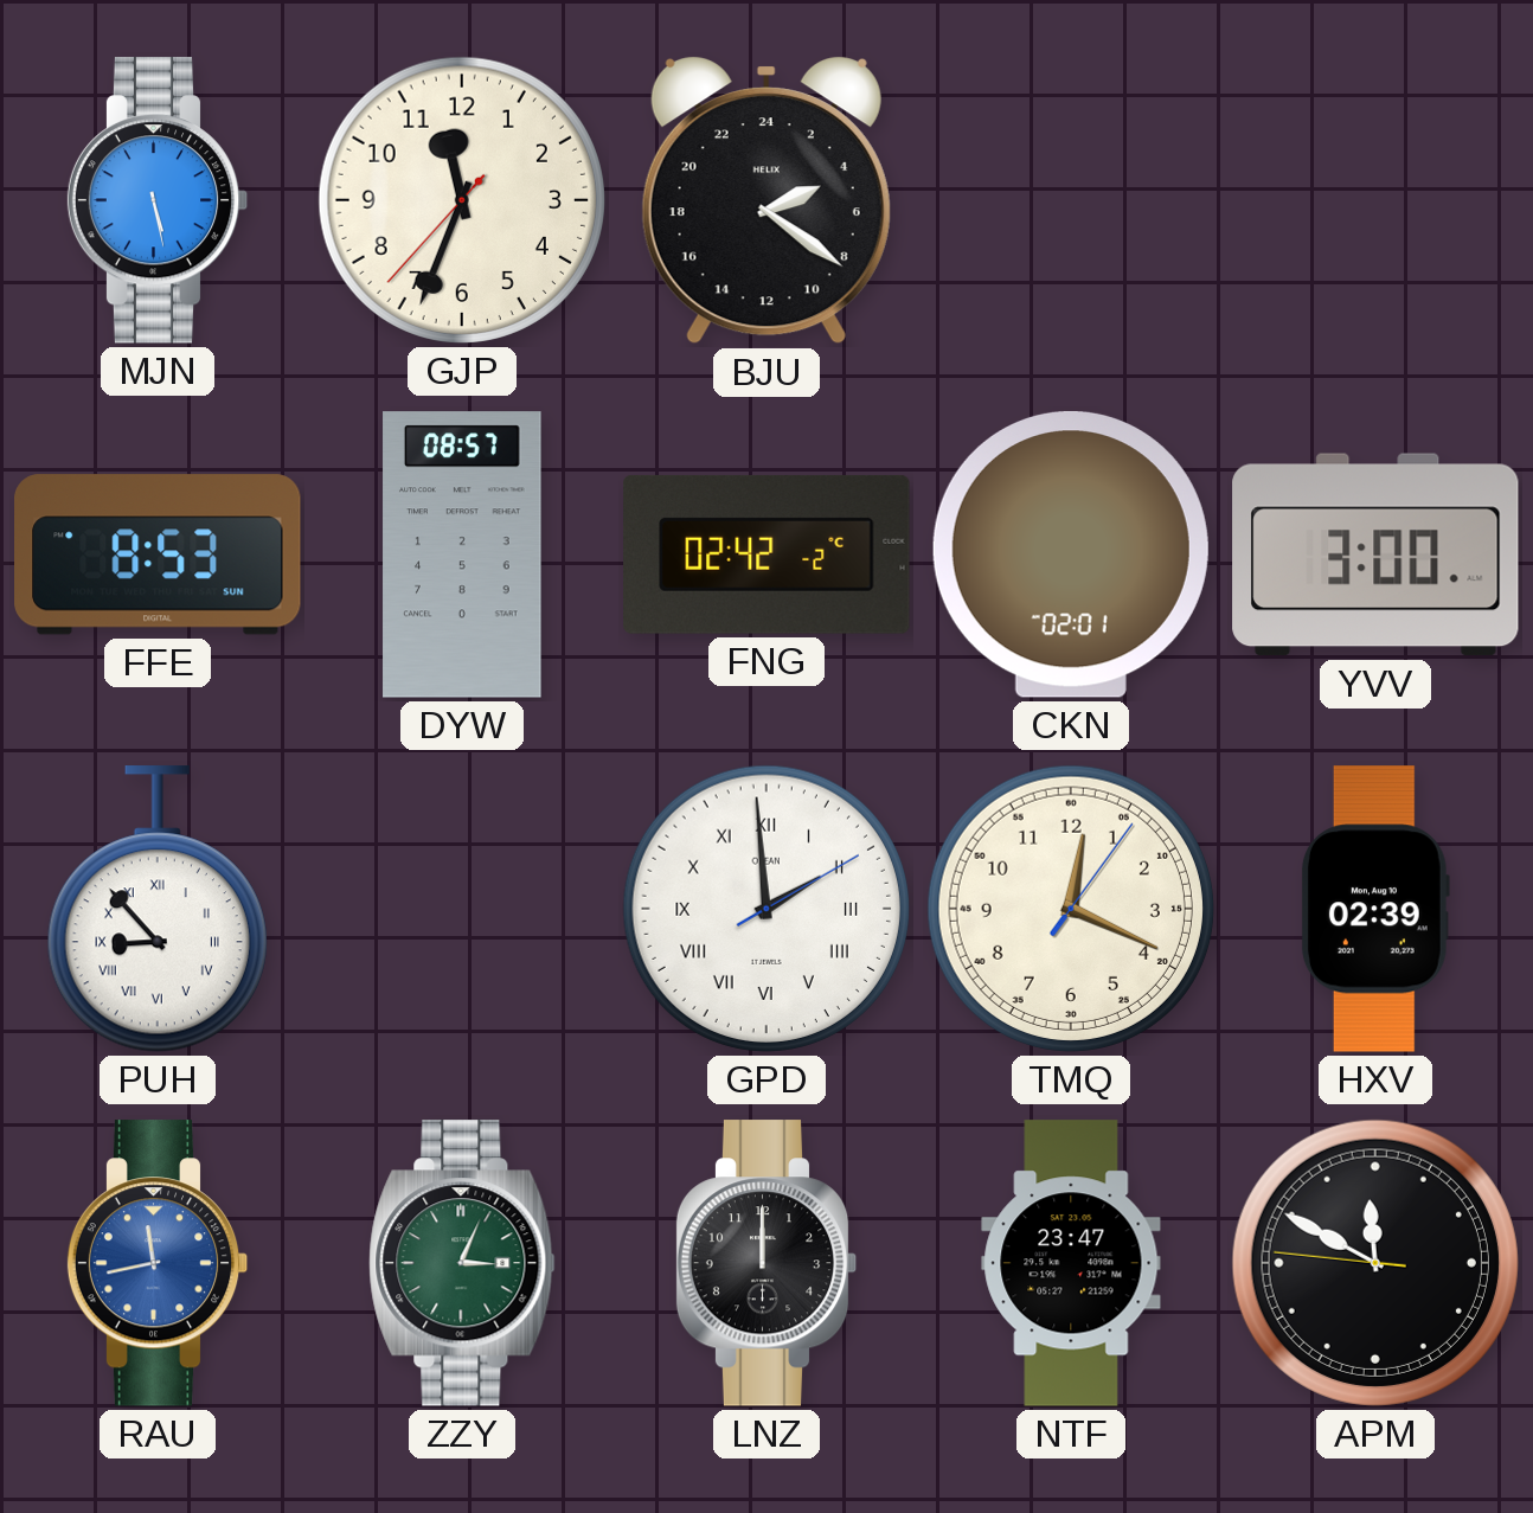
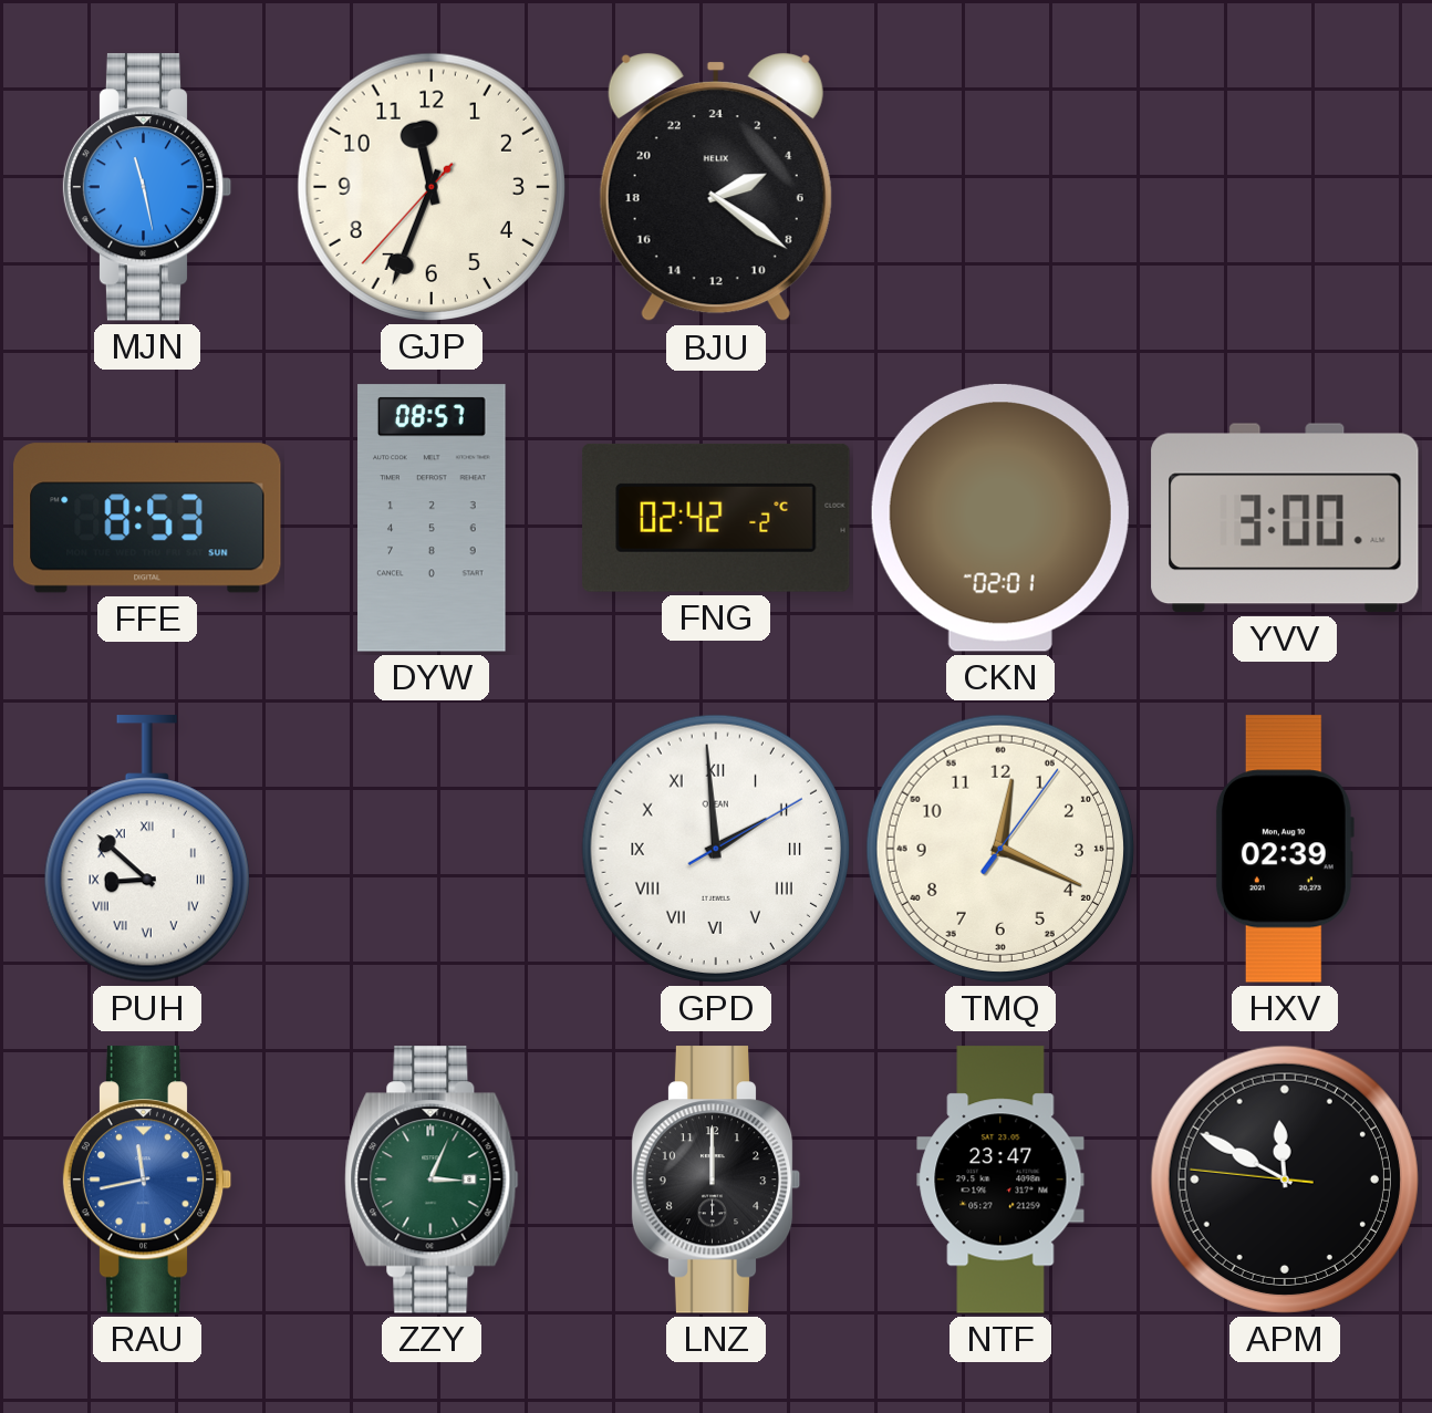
MJN: 5:28 -> 11:28 (147, 187)
PUH: 8:53 -> 8:52 (147, 849)
